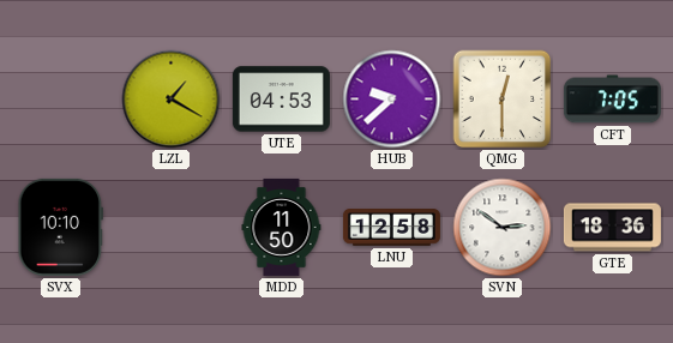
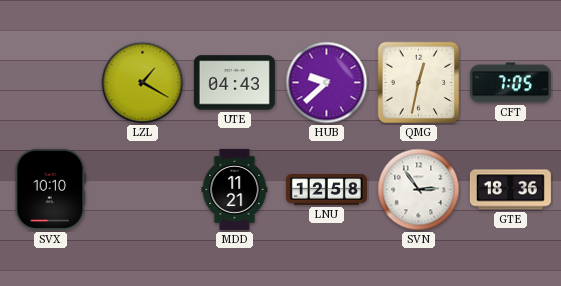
UTE: 04:53 -> 04:43 (234, 83)
QMG: 12:30 -> 12:32 (419, 83)
MDD: 11:50 -> 11:21 (235, 189)
SVN: 2:51 -> 2:54 (419, 190)
